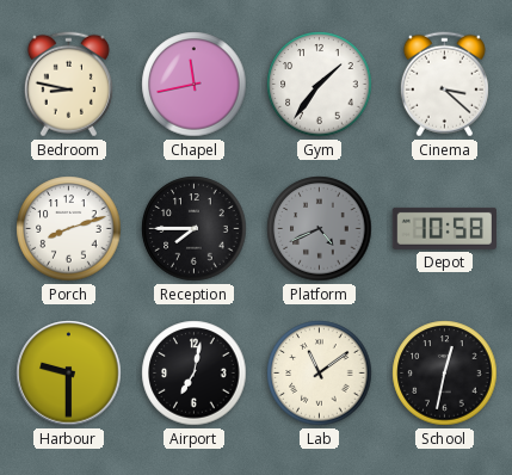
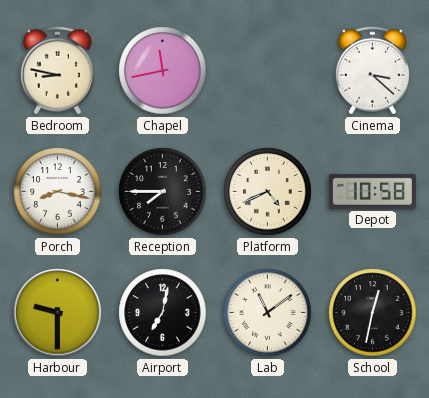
Gym: 1:36 -> none (320, 85)
Porch: 8:12 -> 8:17 (58, 192)
Platform dial: grey -> cream (268, 192)
